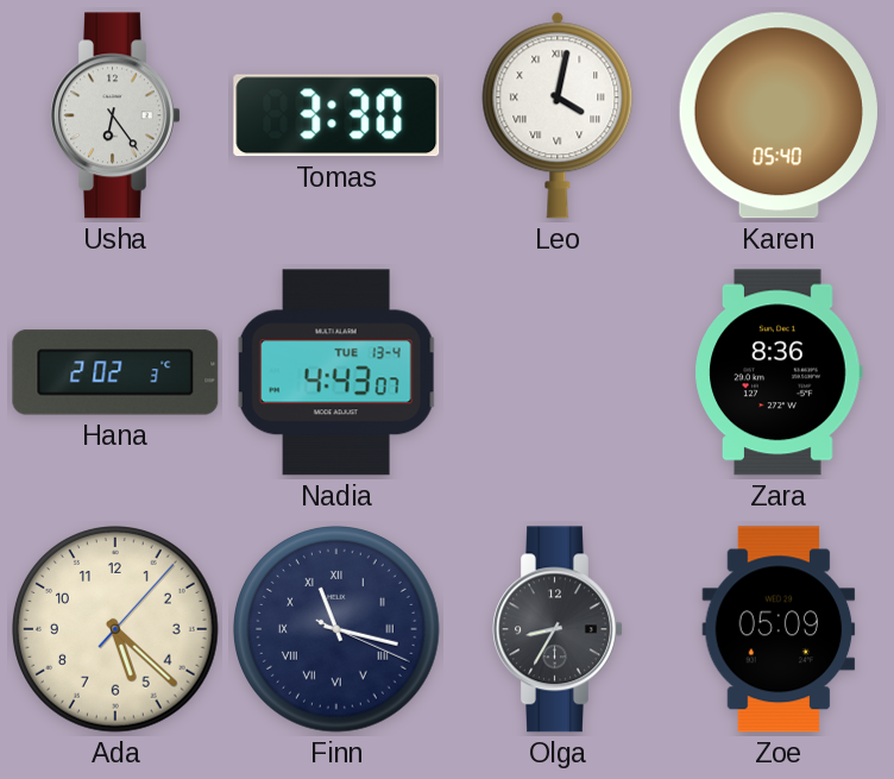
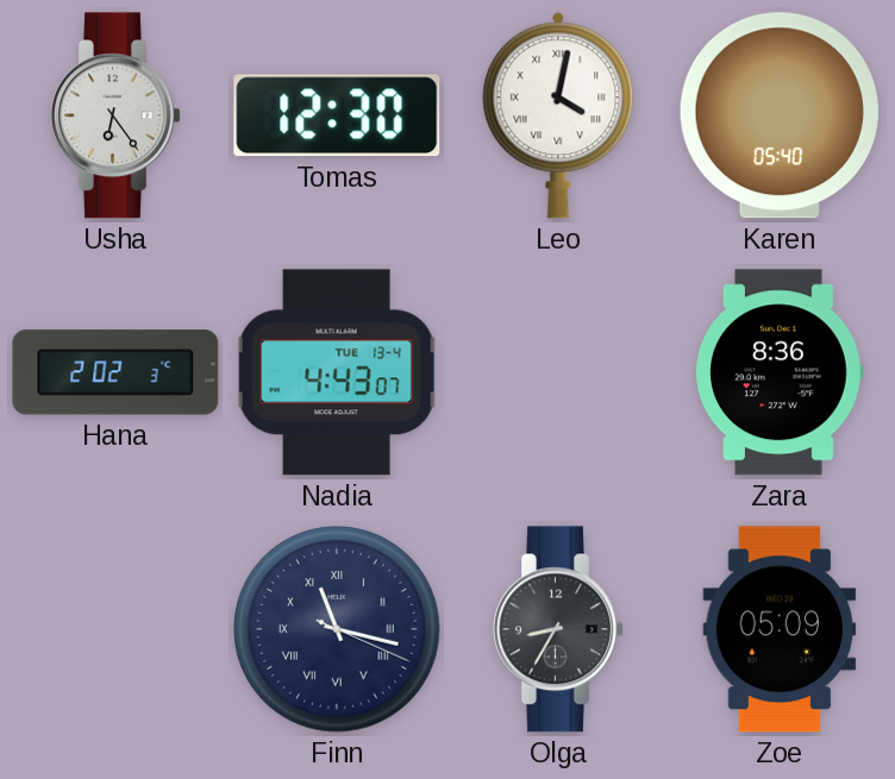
Tomas: 3:30 -> 12:30 (337, 115)
Ada: 5:22 -> none (117, 630)
